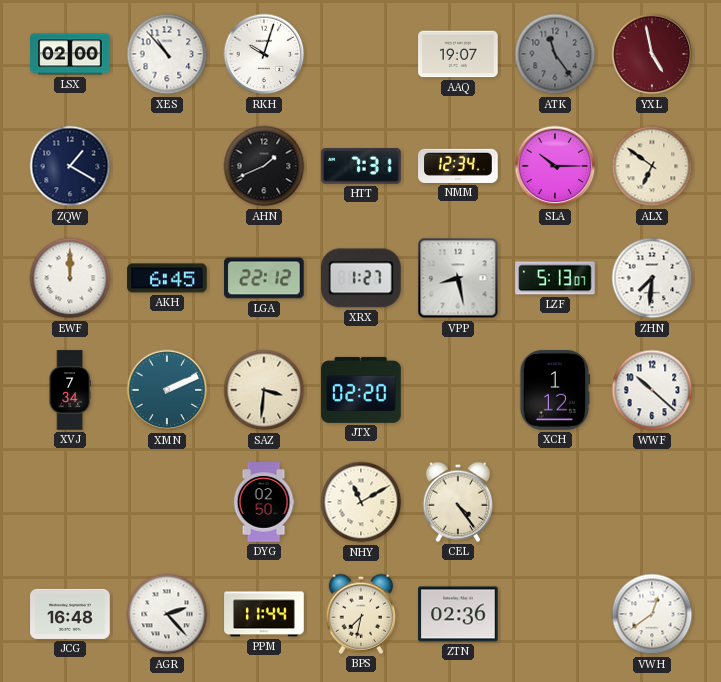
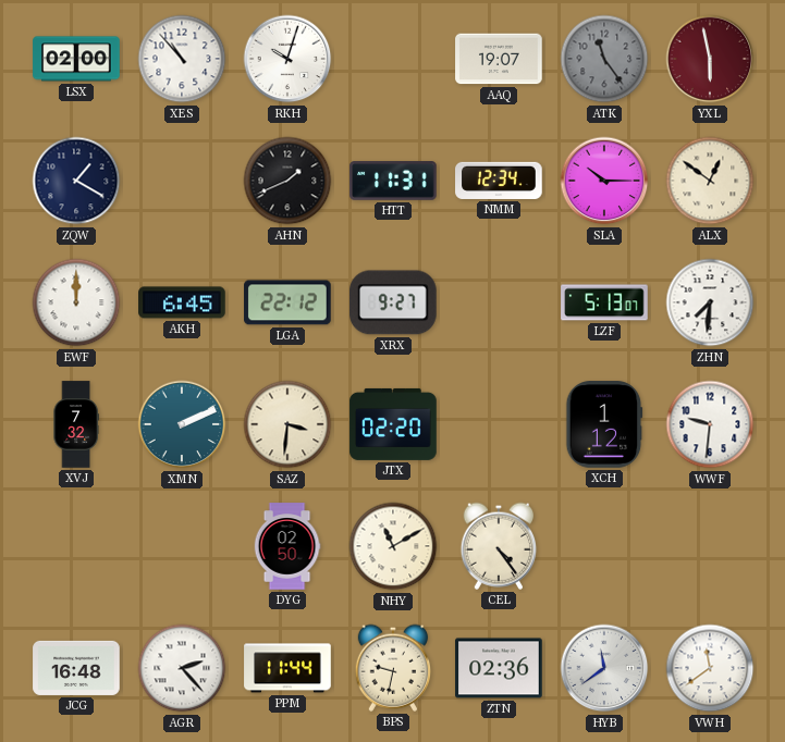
YXL: 4:58 -> 5:58 (710, 59)
HTT: 7:31 -> 11:31 (393, 181)
ALX: 6:51 -> 12:51 (710, 181)
XRX: 1:27 -> 9:27 (394, 302)
VPP: 8:28 -> none (458, 278)
XVJ: 7:34 -> 7:32 (76, 424)
WWF: 10:22 -> 9:31 (710, 424)
BPS: 7:32 -> 9:32 (393, 668)
HYB: none -> 11:39 (604, 668)
VWH: 12:39 -> 11:39 (710, 668)
